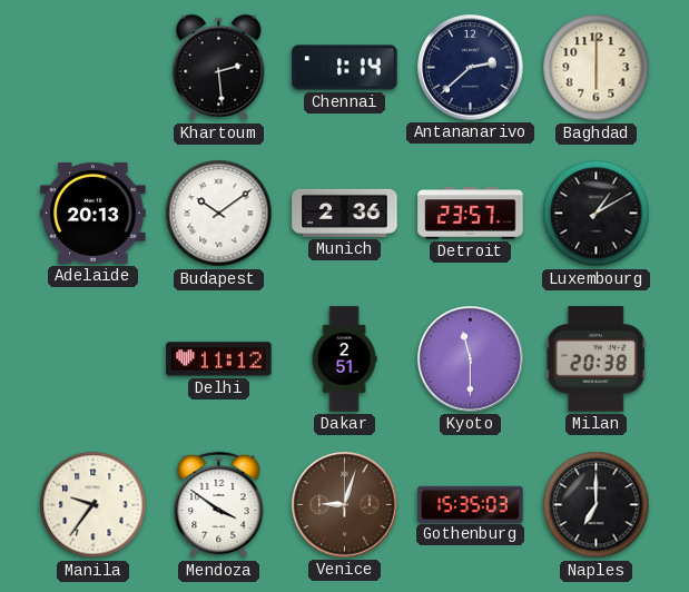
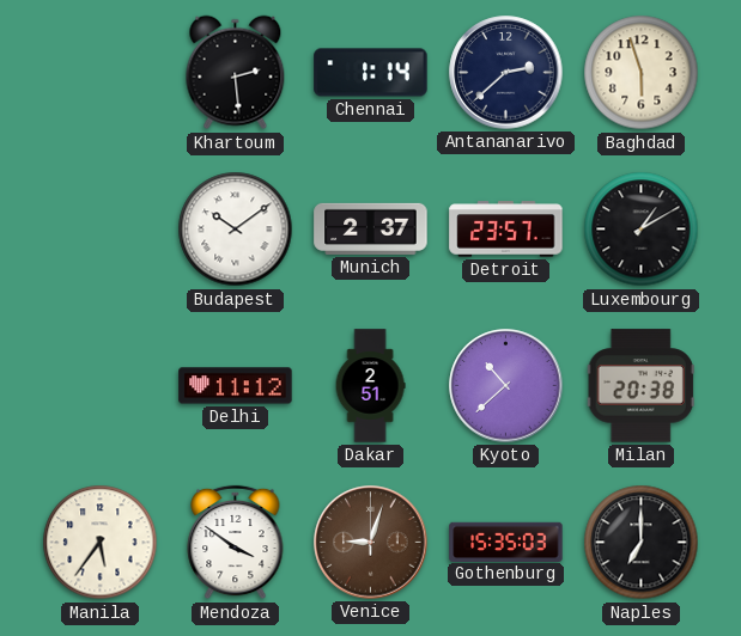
Baghdad: 6:00 -> 5:57 (642, 73)
Adelaide: 20:13 -> none (93, 213)
Munich: 2:36 -> 2:37 (371, 228)
Kyoto: 11:30 -> 10:38 (506, 386)
Manila: 9:36 -> 5:36 (101, 543)
